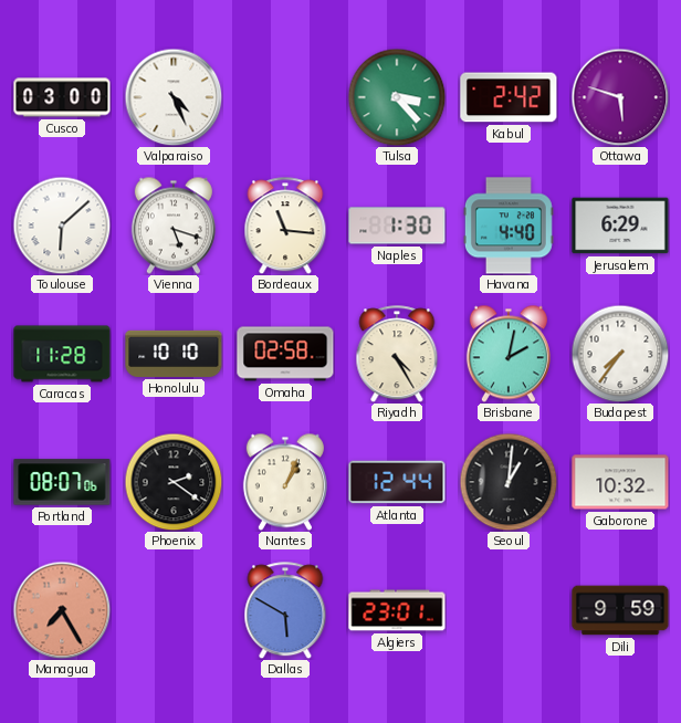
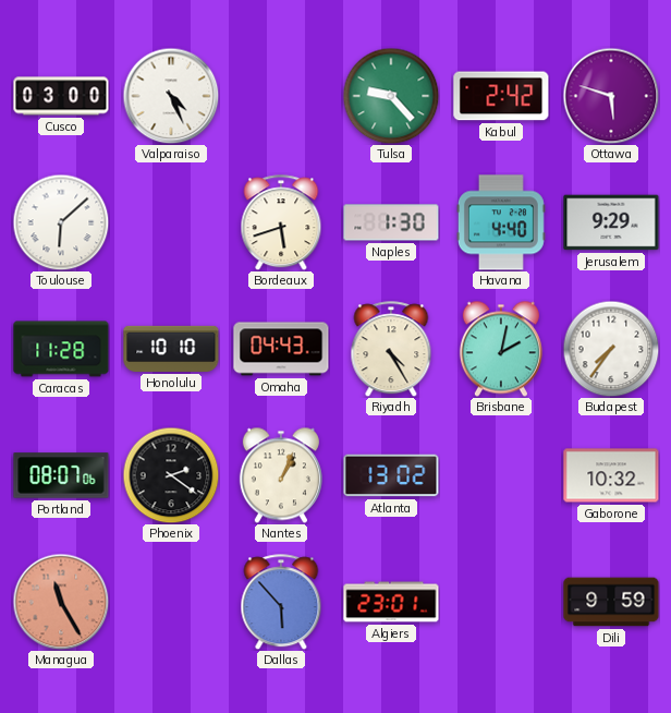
Tulsa: 3:23 -> 9:23 (391, 96)
Vienna: 5:18 -> none (174, 226)
Bordeaux: 11:16 -> 5:42 (281, 222)
Jerusalem: 6:29 -> 9:29 (611, 222)
Omaha: 02:58 -> 04:43 (281, 349)
Atlanta: 12:44 -> 13:02 (391, 475)
Seoul: 1:01 -> none (509, 482)
Managua: 7:25 -> 11:25 (61, 602)
Dallas: 5:50 -> 5:53 (281, 602)
